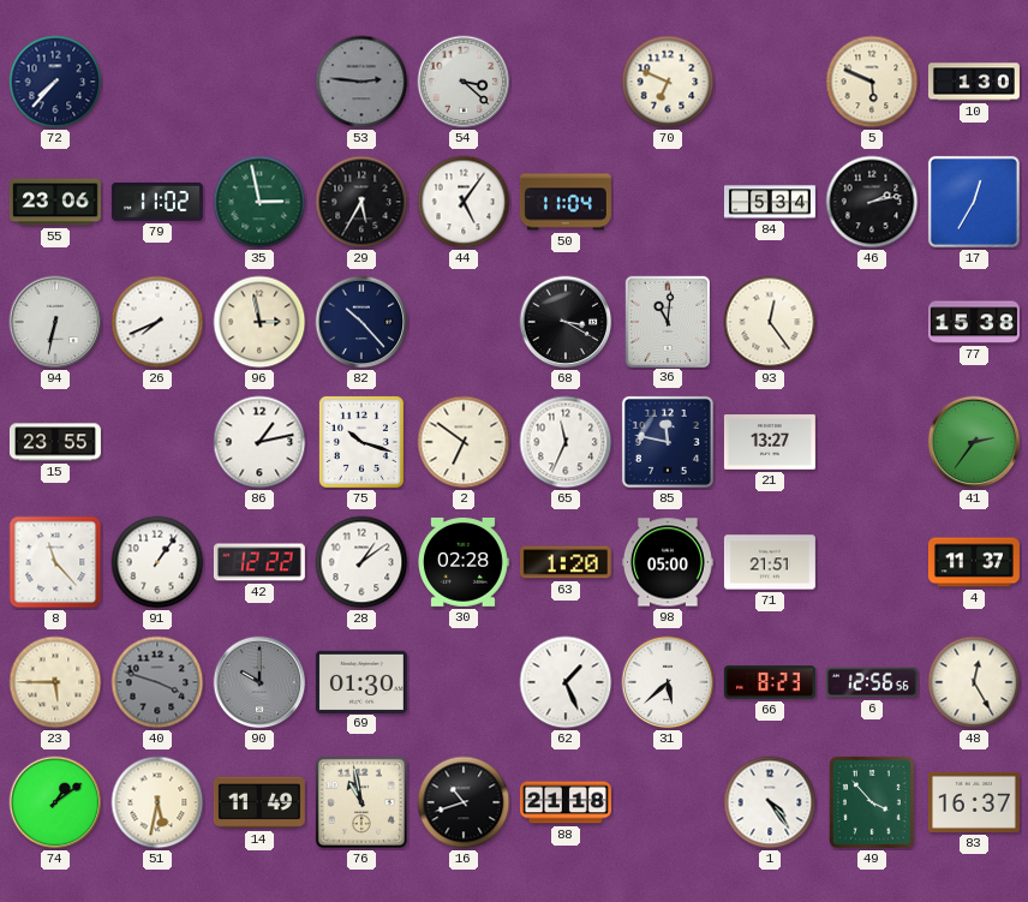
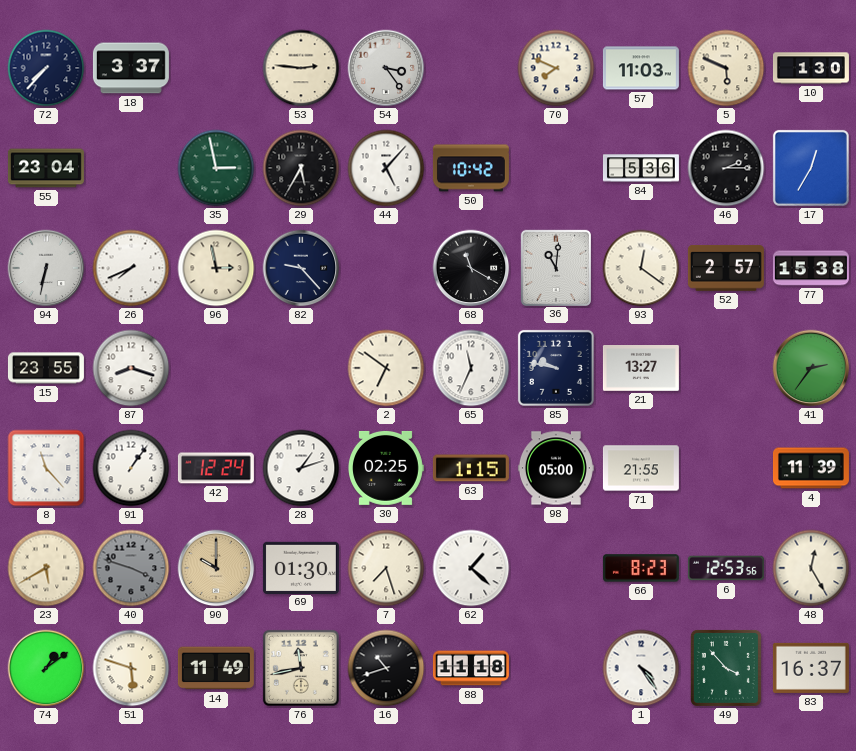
18: none -> 3:37 (131, 68)
53 dial: grey -> cream (301, 68)
54: 3:22 -> 3:24 (386, 68)
70: 6:49 -> 7:49 (556, 68)
57: none -> 11:03 (641, 68)
55: 23:06 -> 23:04 (46, 168)
79: 11:02 -> none (157, 202)
44: 5:06 -> 5:07 (386, 168)
50: 11:04 -> 10:42 (471, 168)
84: 5:34 -> 5:36 (641, 168)
46: 2:13 -> 2:15 (726, 168)
82: 10:23 -> 9:23 (301, 268)
68: 3:20 -> 11:20 (471, 268)
93: 12:24 -> 12:21 (641, 268)
52: none -> 2:57 (726, 269)
87: none -> 8:18 (131, 368)
86: 1:13 -> none (259, 442)
75: 10:18 -> none (361, 442)
85: 11:47 -> 9:47 (556, 368)
42: 12:22 -> 12:24 (216, 468)
28: 1:09 -> 1:12 (301, 468)
30: 02:28 -> 02:25 (386, 468)
63: 1:20 -> 1:15 (471, 468)
71: 21:51 -> 21:55 (641, 468)
4: 11:37 -> 11:39 (811, 468)
23: 5:45 -> 5:40 (46, 568)
90 dial: grey -> champagne (216, 568)
7: none -> 7:27 (386, 568)
62: 1:26 -> 1:22 (471, 568)
31: 5:38 -> none (668, 682)
6: 12:56 -> 12:53 (726, 568)
51: 5:32 -> 5:48 (131, 668)
76: 10:58 -> 11:43 (301, 668)
88: 21:18 -> 11:18 (471, 668)
